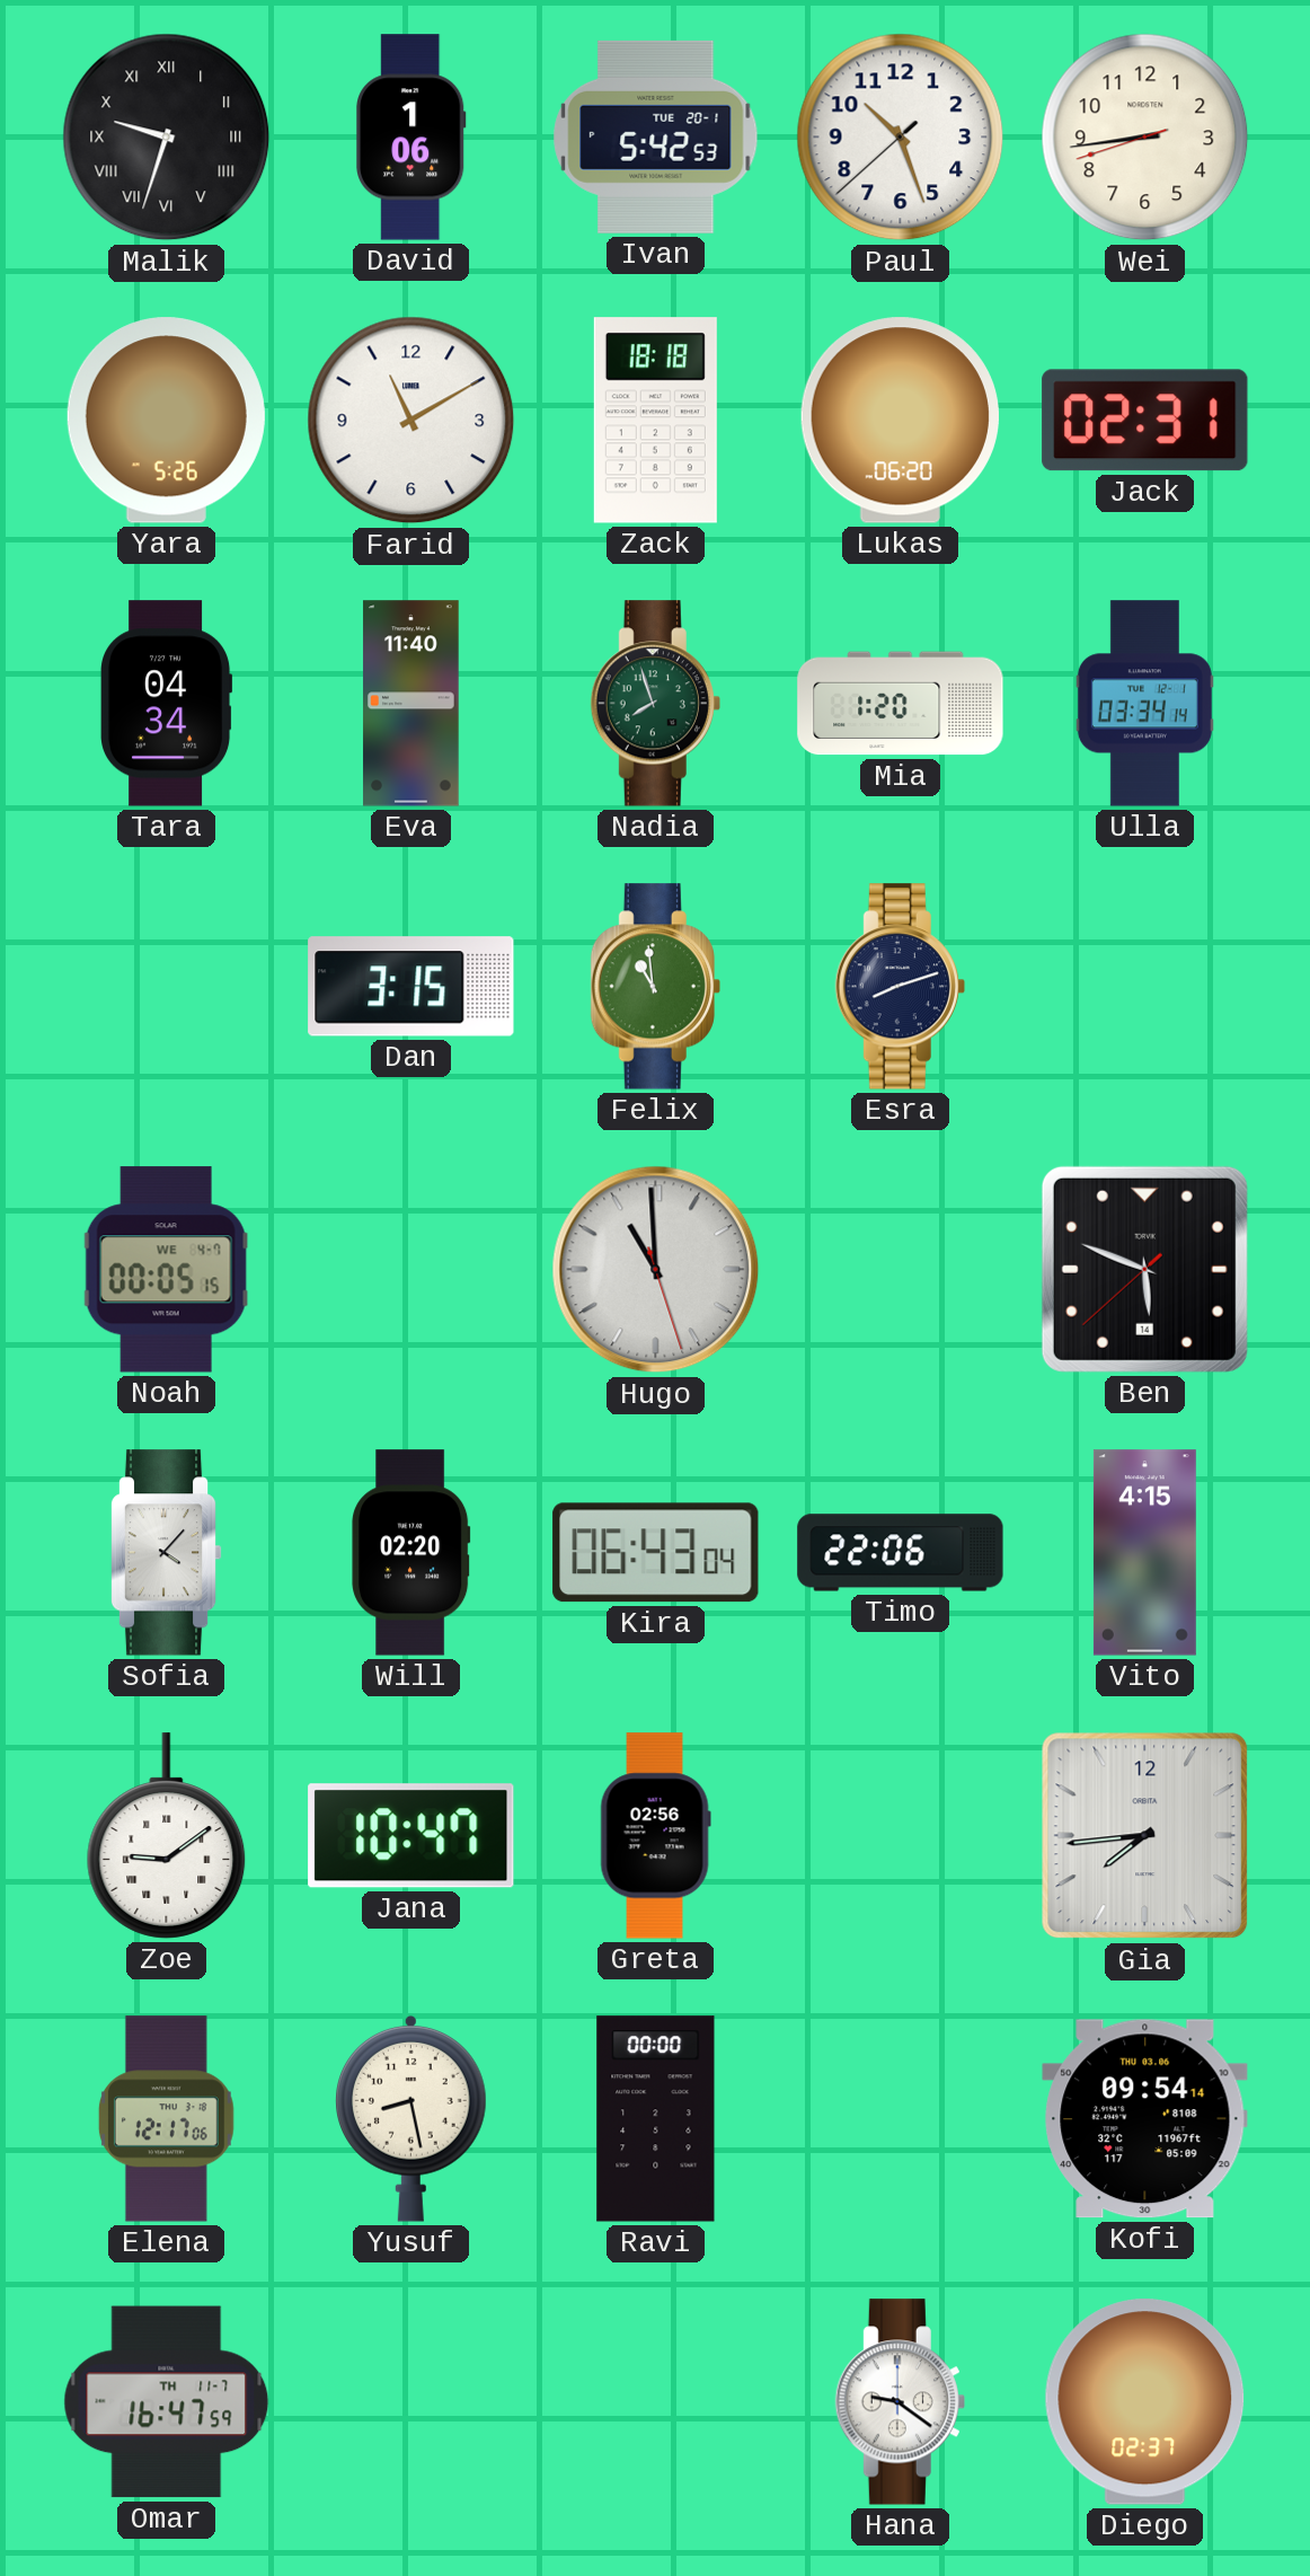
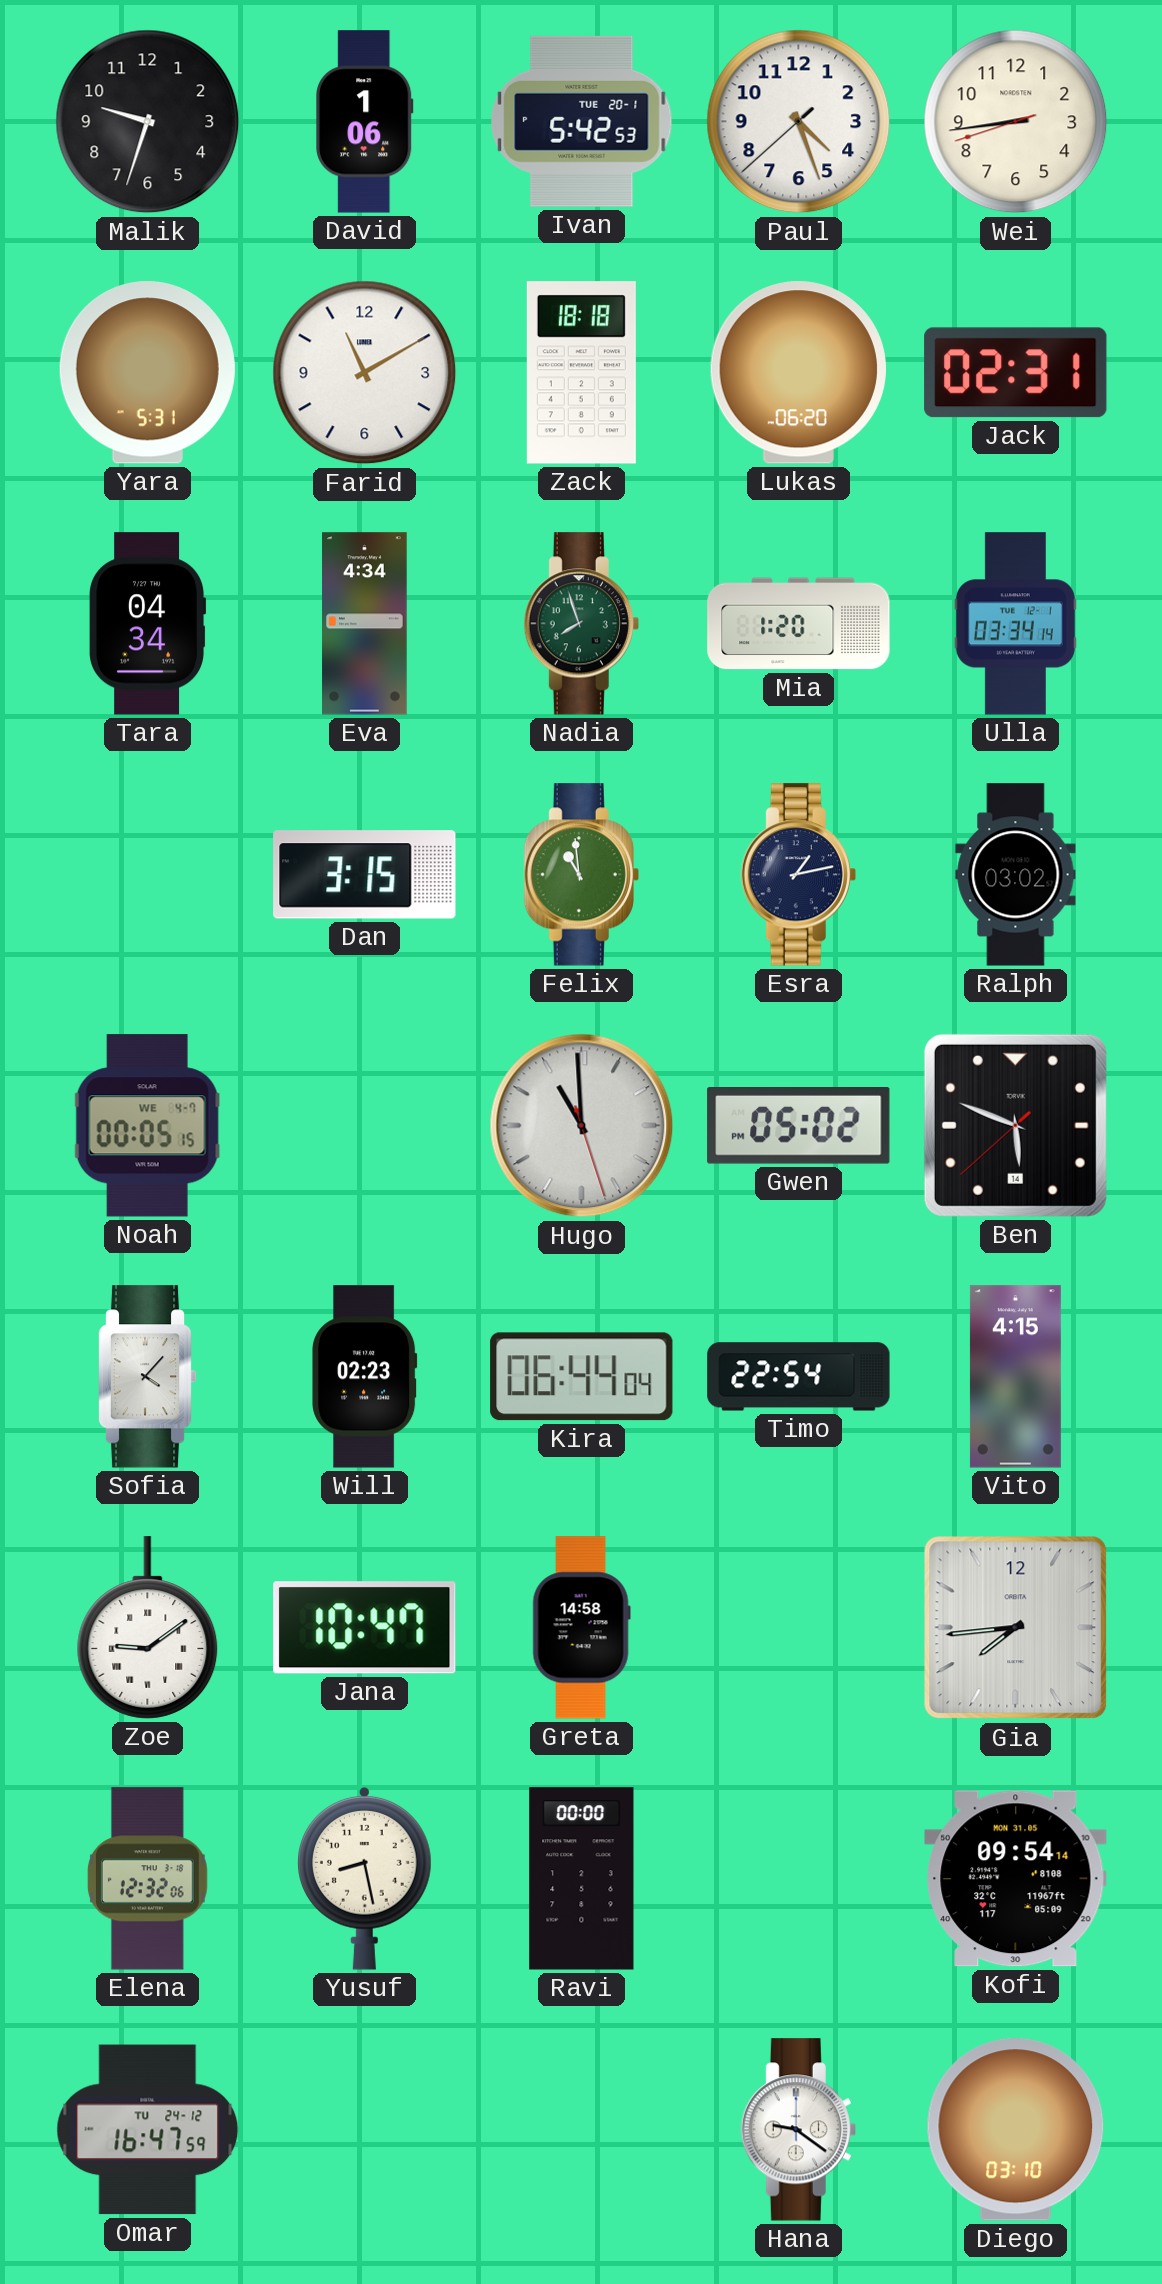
Malik numerals: Roman -> Arabic (148, 122)
Paul: 10:26 -> 4:26 (799, 122)
Yara: 5:26 -> 5:31 (147, 373)
Eva: 11:40 -> 4:34 (365, 624)
Esra: 8:12 -> 1:13 (798, 875)
Ralph: none -> 03:02 (1016, 875)
Gwen: none -> 05:02 (799, 1126)
Will: 02:20 -> 02:23 (365, 1377)
Kira: 06:43 -> 06:44 (582, 1377)
Timo: 22:06 -> 22:54 (799, 1377)
Greta: 02:56 -> 14:58 (581, 1628)
Elena: 12:17 -> 12:32 (147, 1879)
Kofi date: THU 03.06 -> MON 31.05 (1016, 1879)
Omar date: TH 11-7 -> TU 24-12 (148, 2130)
Diego: 02:37 -> 03:10 (1016, 2130)
